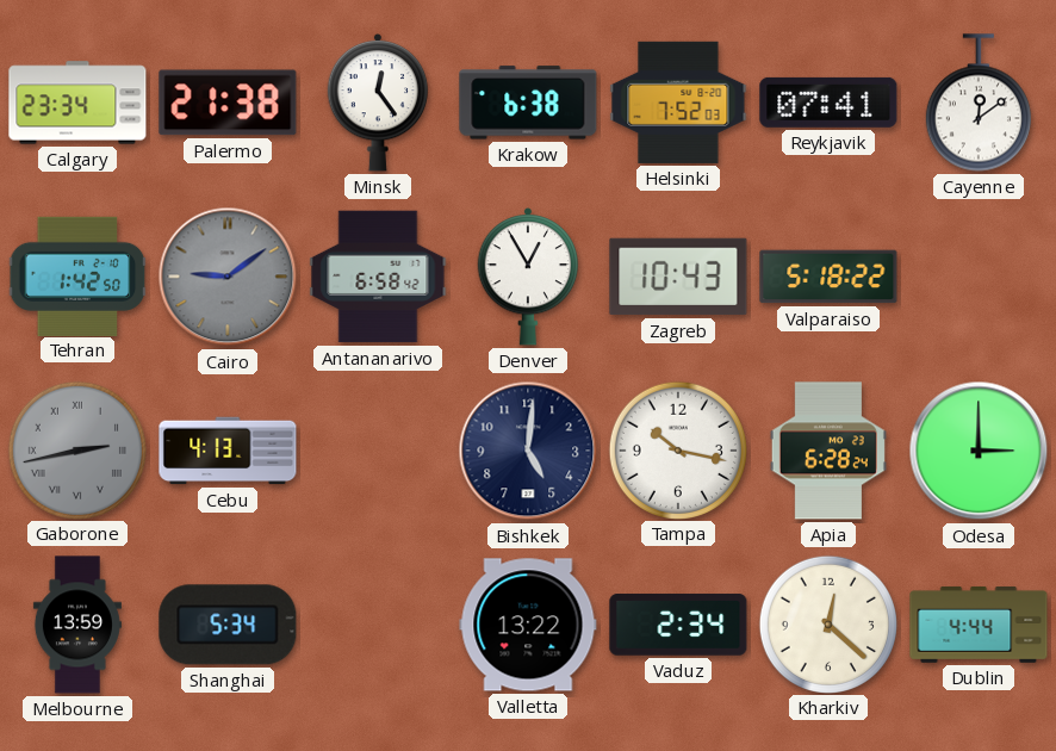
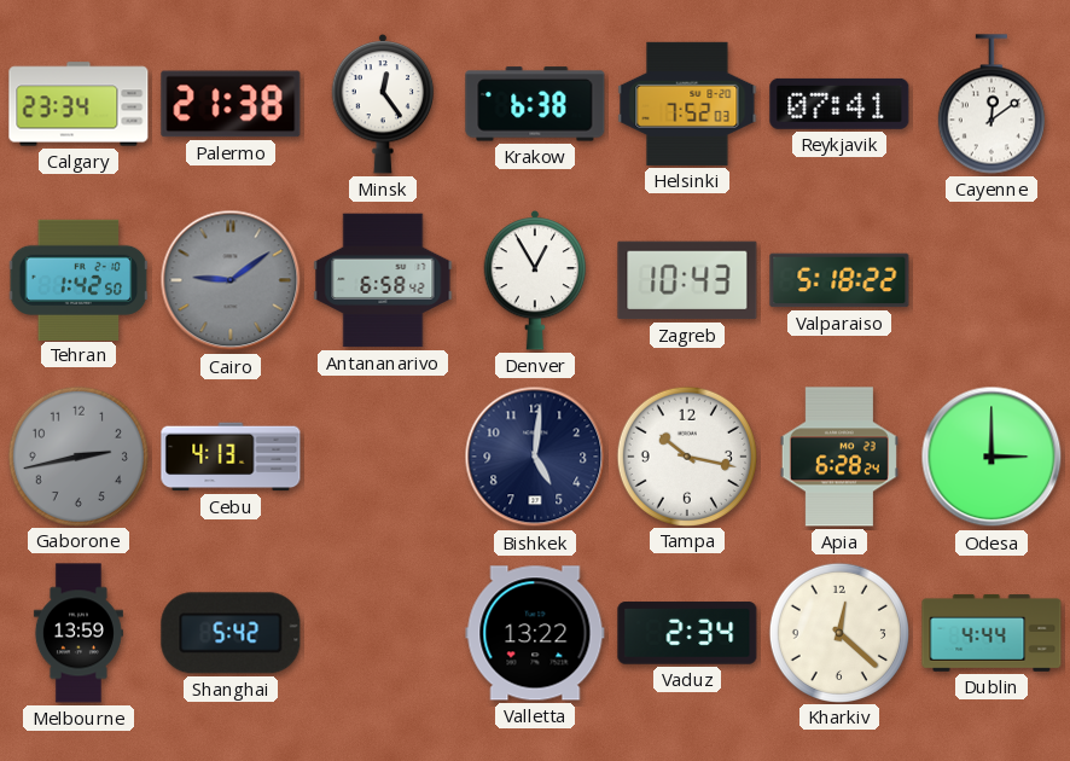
Gaborone numerals: Roman -> Arabic (77, 455)
Shanghai: 5:34 -> 5:42 (231, 633)
